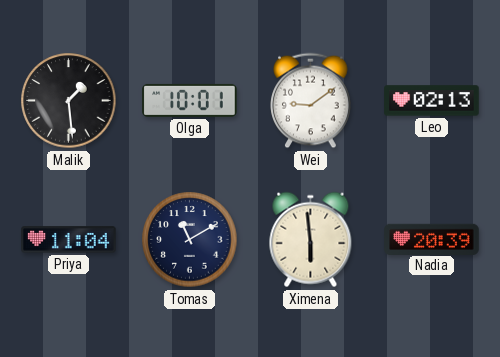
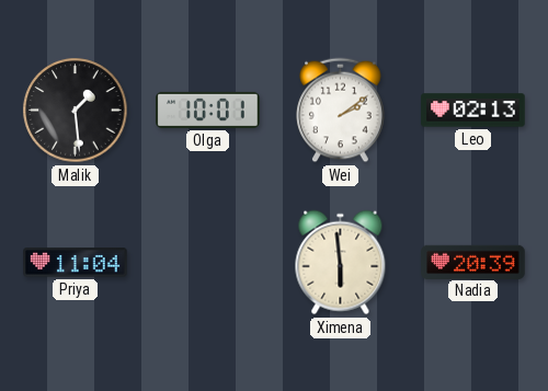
Wei: 9:09 -> 2:09 (341, 111)
Tomas: 11:10 -> none (190, 240)
